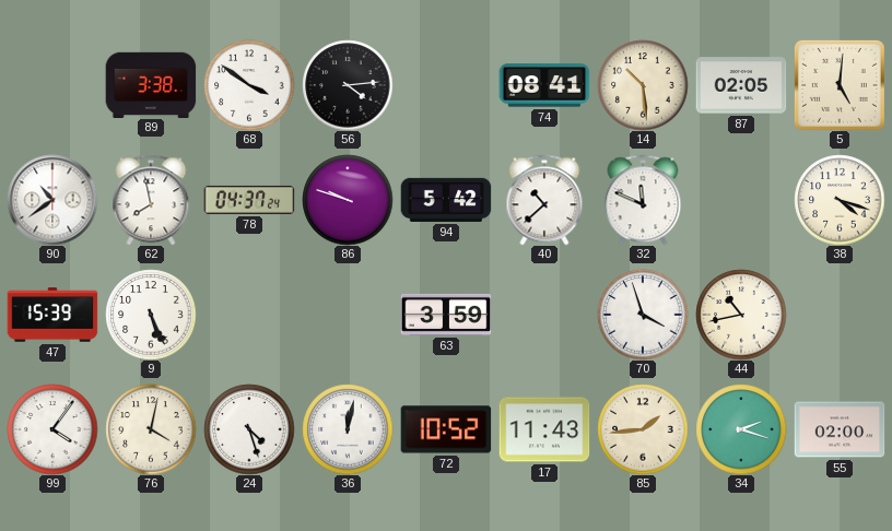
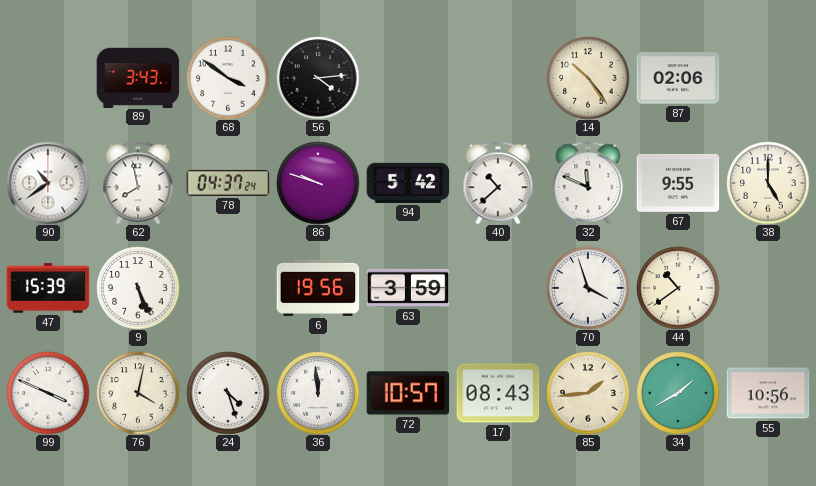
89: 3:38 -> 3:43 (138, 77)
74: 08:41 -> none (544, 85)
14: 10:29 -> 10:24 (588, 78)
87: 02:05 -> 02:06 (678, 78)
5: 5:01 -> none (840, 85)
67: none -> 9:55 (678, 183)
38: 4:18 -> 5:00 (768, 183)
6: none -> 19:56 (318, 288)
44: 10:43 -> 10:39 (678, 288)
99: 4:06 -> 3:49 (48, 393)
36: 12:02 -> 11:59 (318, 393)
72: 10:52 -> 10:57 (408, 393)
17: 11:43 -> 08:43 (498, 393)
34: 2:18 -> 1:40 (678, 393)
55: 02:00 -> 10:56 (768, 393)
